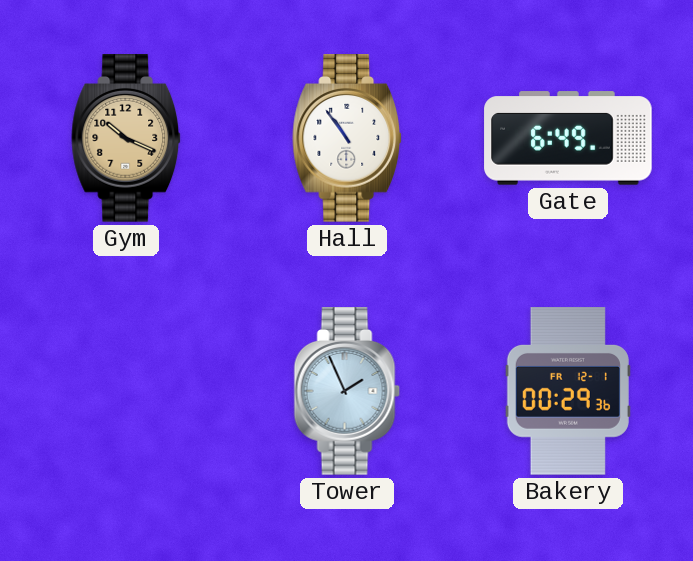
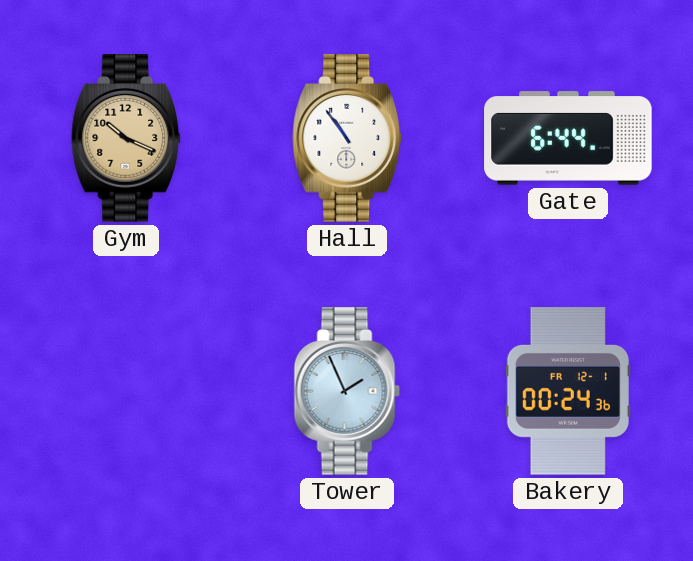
Gate: 6:49 -> 6:44 (568, 138)
Bakery: 00:29 -> 00:24 (568, 391)
